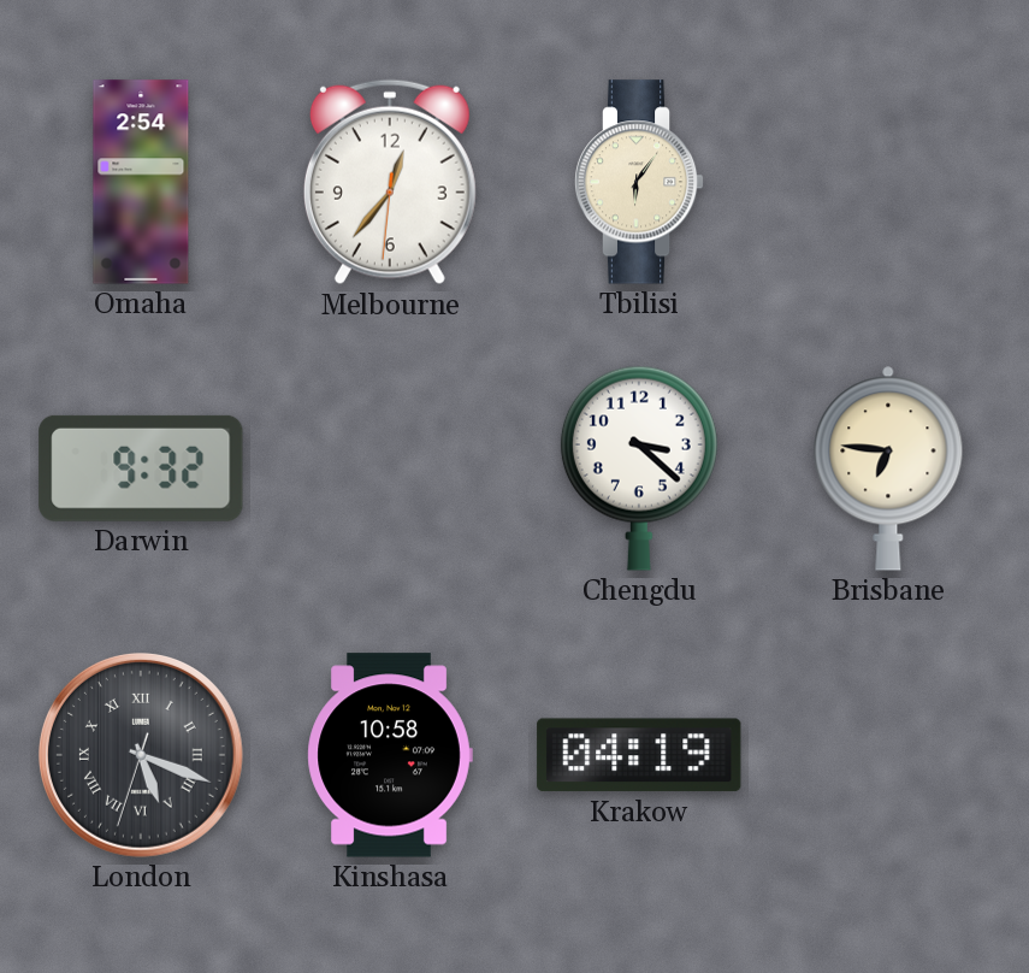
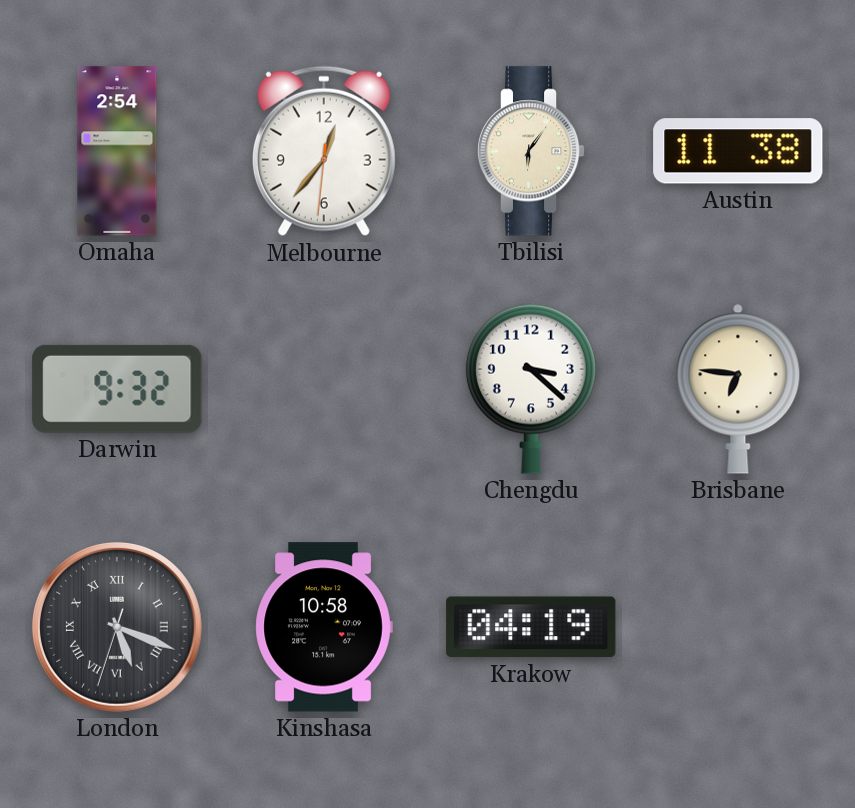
Austin: none -> 11:38 (738, 151)
